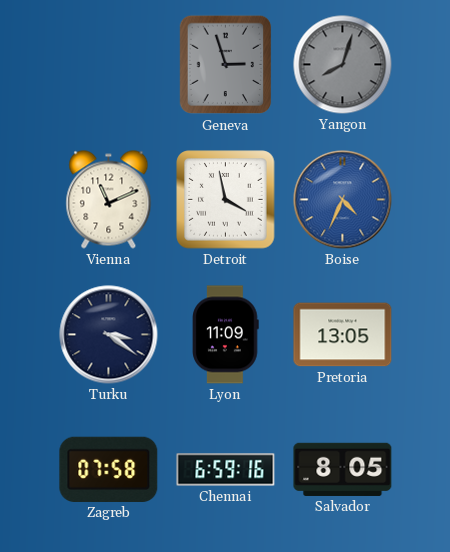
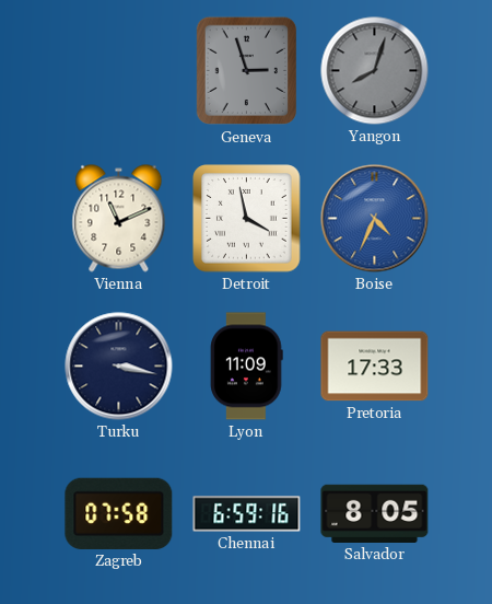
Turku: 3:21 -> 3:17 (119, 367)
Pretoria: 13:05 -> 17:33 (375, 367)
